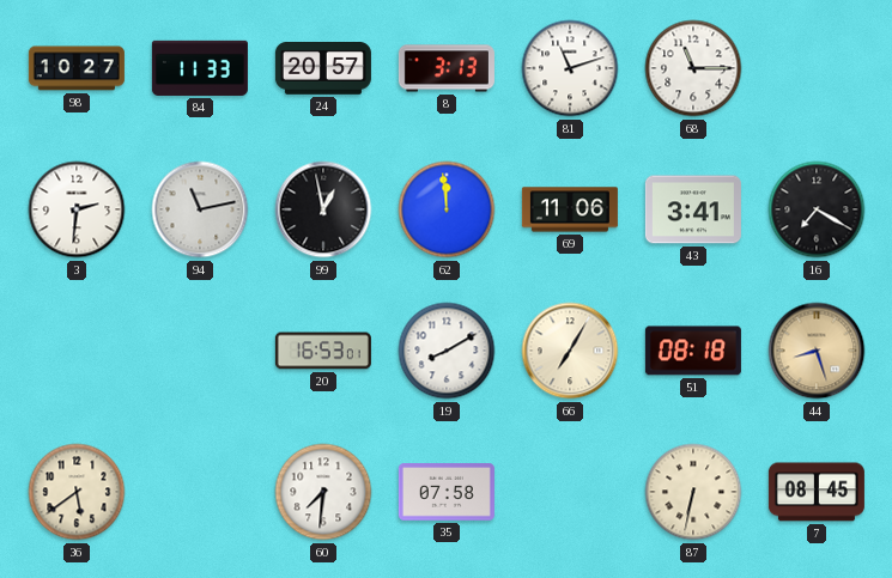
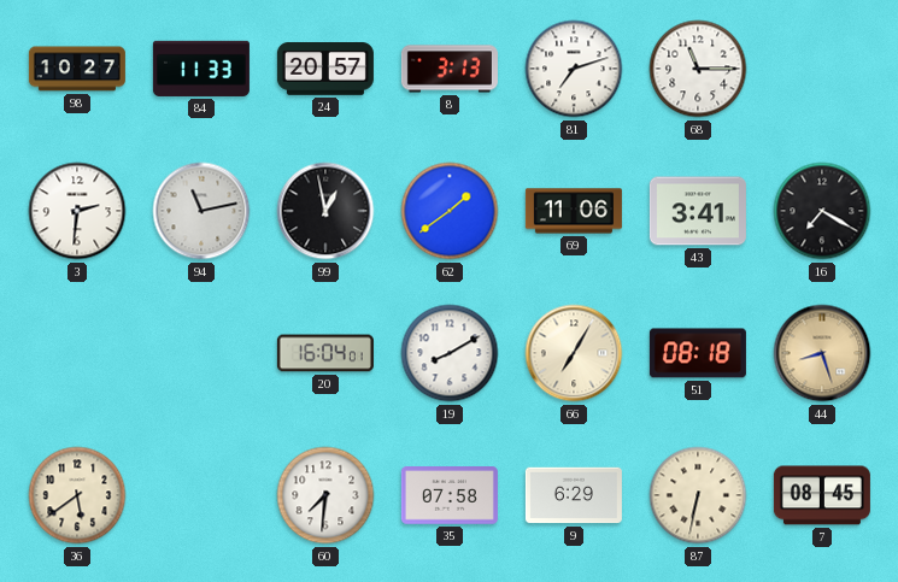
81: 11:12 -> 7:12 (574, 69)
62: 11:59 -> 1:39 (450, 211)
20: 16:53 -> 16:04 (325, 353)
9: none -> 6:29 (574, 495)
